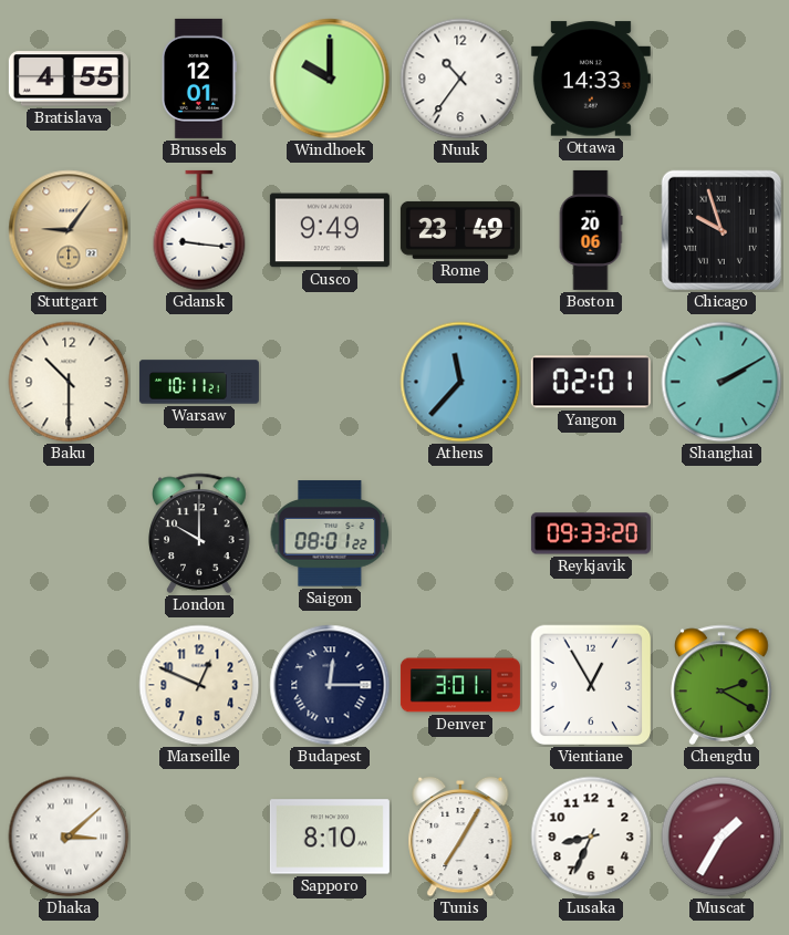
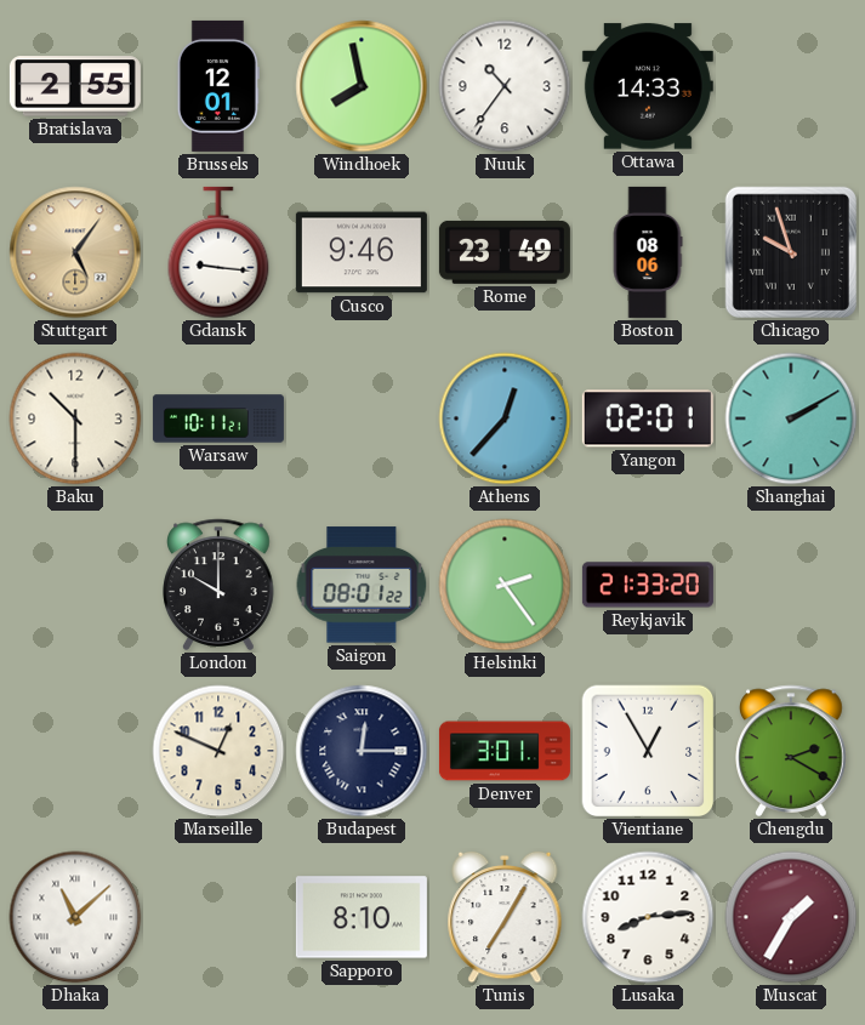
Bratislava: 4:55 -> 2:55 (75, 86)
Windhoek: 10:00 -> 7:58 (362, 86)
Stuttgart: 9:06 -> 5:06 (75, 252)
Cusco: 9:49 -> 9:46 (362, 252)
Boston: 20:06 -> 08:06 (648, 252)
Athens: 11:37 -> 12:37 (505, 418)
Helsinki: none -> 2:24 (505, 585)
Reykjavik: 09:33 -> 21:33 (648, 585)
Dhaka: 3:08 -> 11:08 (75, 917)
Lusaka: 8:34 -> 8:14 (648, 917)
